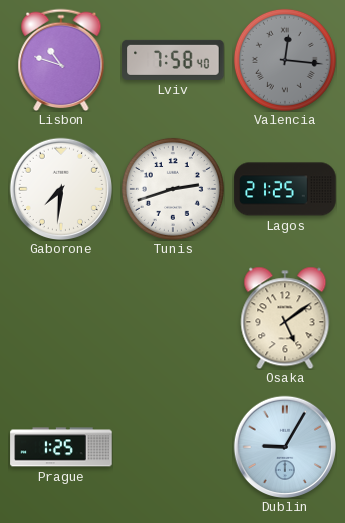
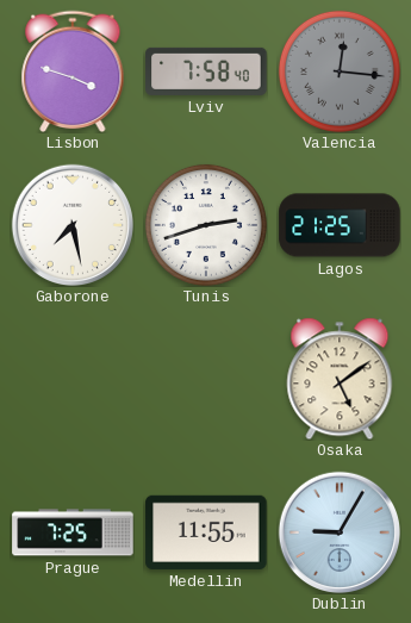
Lisbon: 10:48 -> 3:48 (73, 71)
Gaborone: 7:31 -> 7:28 (71, 224)
Prague: 1:25 -> 7:25 (73, 532)
Medellin: none -> 11:55 (206, 532)
